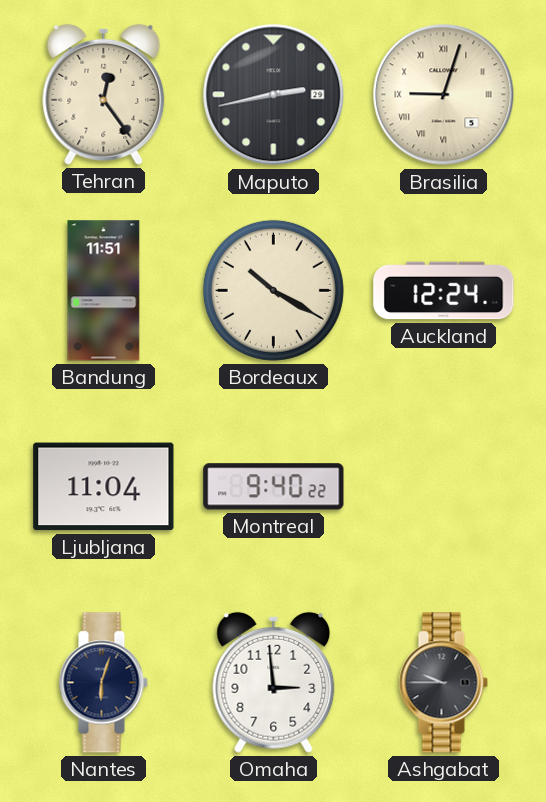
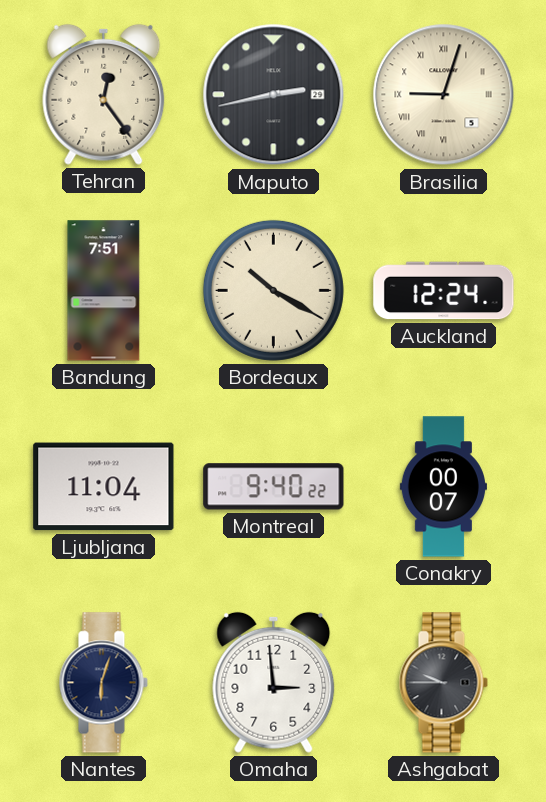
Bandung: 11:51 -> 7:51 (104, 291)
Conakry: none -> 00:07 (443, 487)
